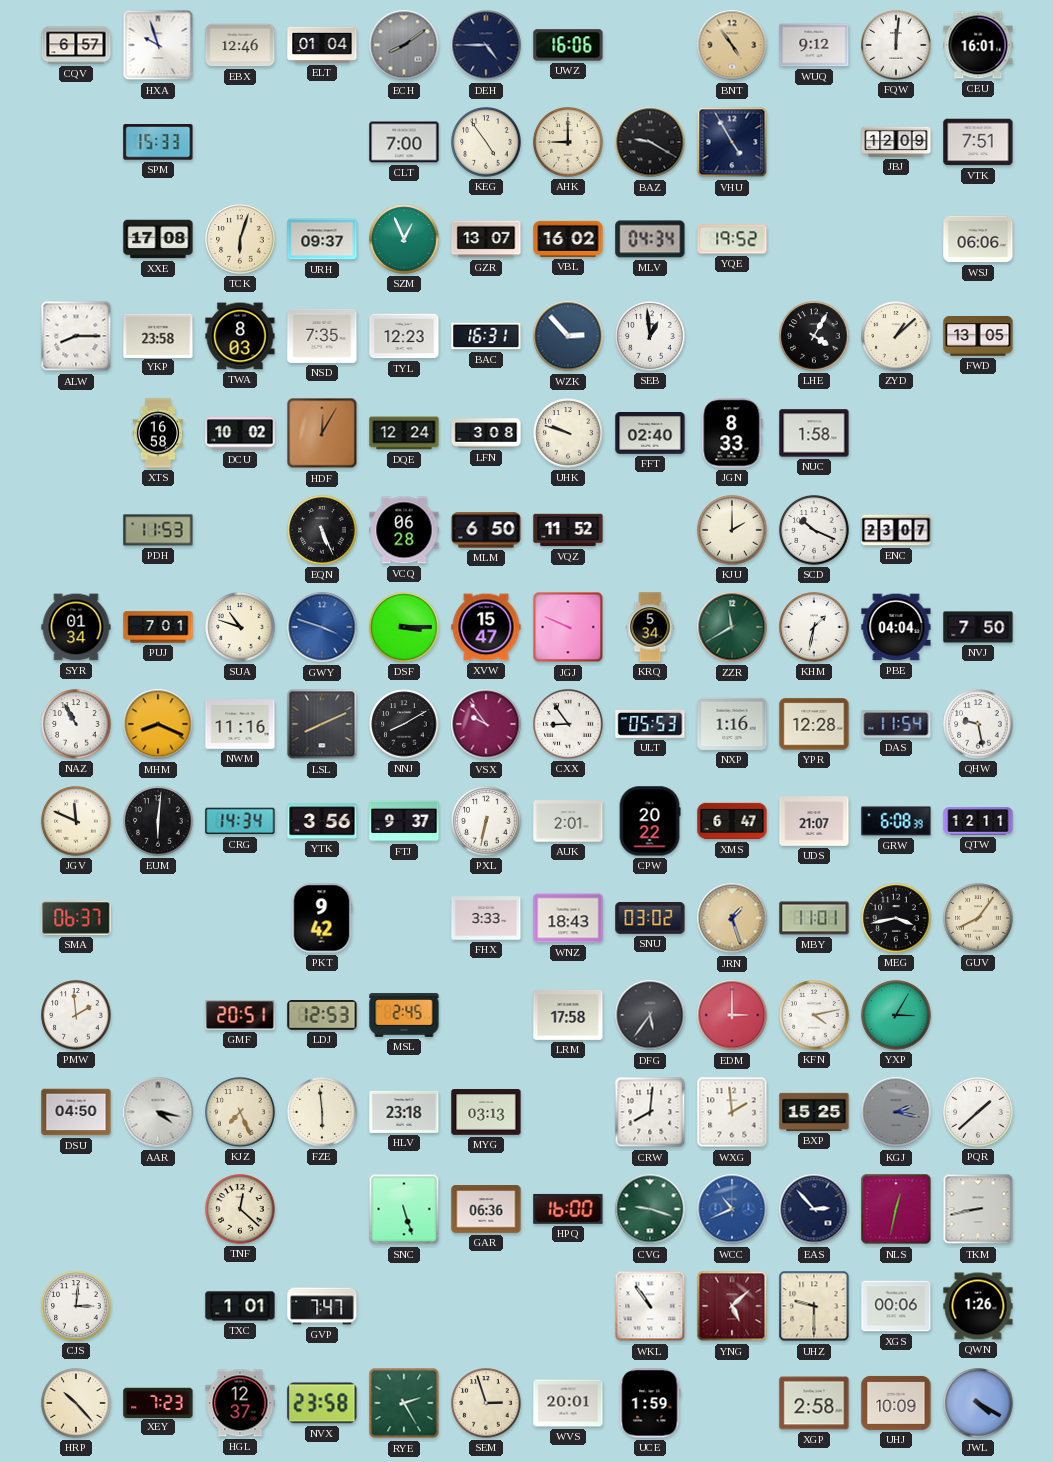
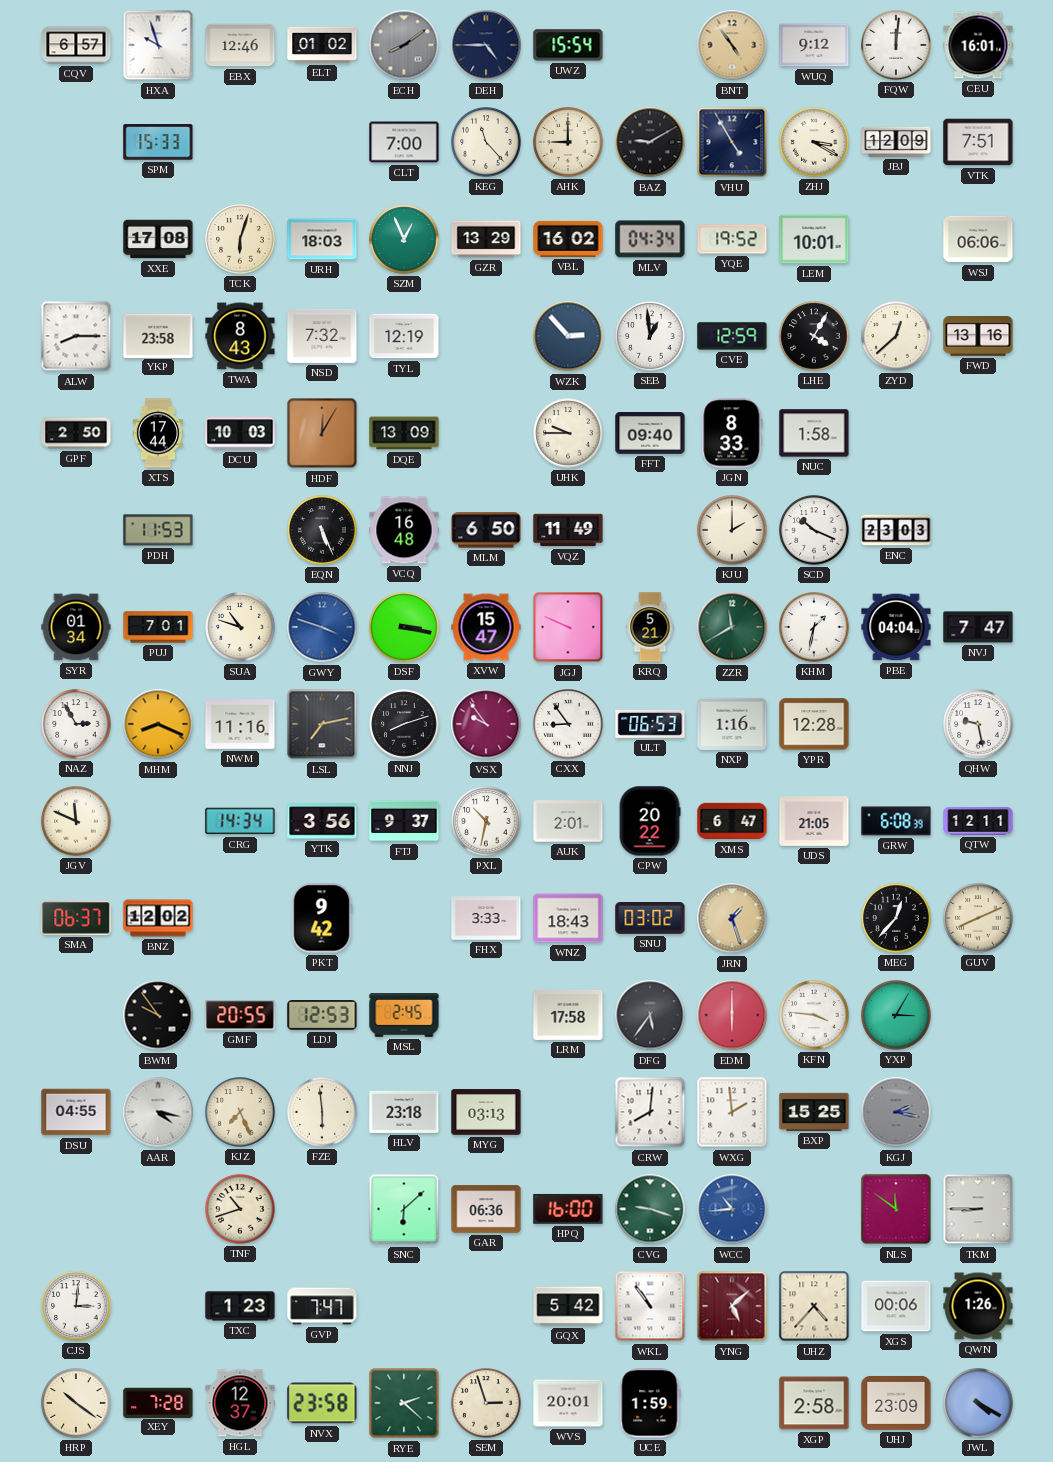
ELT: 01:04 -> 01:02 (322, 45)
UWZ: 16:06 -> 15:54 (568, 45)
KEG: 4:54 -> 11:23 (486, 142)
BAZ: 9:20 -> 9:10 (650, 142)
ZHJ: none -> 3:20 (814, 142)
URH: 09:37 -> 18:03 (322, 239)
GZR: 13:07 -> 13:29 (486, 239)
LEM: none -> 10:01 (814, 239)
TWA: 8:03 -> 8:43 (240, 336)
NSD: 7:35 -> 7:32 (322, 336)
TYL: 12:23 -> 12:19 (404, 336)
BAC: 16:31 -> none (486, 336)
CVE: none -> 12:59 (732, 336)
ZYD: 1:08 -> 12:38 (896, 336)
FWD: 13:05 -> 13:16 (978, 337)
GPF: none -> 2:50 (76, 433)
XTS: 16:58 -> 17:44 (158, 433)
DCU: 10:02 -> 10:03 (240, 433)
DQE: 12:24 -> 13:09 (404, 433)
LFN: 3:08 -> none (486, 433)
UHK: 9:48 -> 9:45 (568, 433)
FFT: 02:40 -> 09:40 (650, 434)
VCQ: 06:28 -> 16:48 (404, 530)
VQZ: 11:52 -> 11:49 (568, 530)
ENC: 23:07 -> 23:03 (896, 530)
DSF: 3:15 -> 3:17 (404, 627)
KRQ: 5:34 -> 5:21 (650, 627)
NVJ: 7:50 -> 7:47 (978, 627)
NAZ: 10:55 -> 2:55 (76, 724)
LSL: 8:11 -> 7:13 (322, 724)
NNJ: 8:10 -> 8:12 (404, 724)
ULT: 05:53 -> 06:53 (650, 724)
DAS: 11:54 -> none (896, 725)
EUM: 6:01 -> none (158, 821)
PXL: 6:32 -> 10:32 (486, 821)
UDS: 21:07 -> 21:05 (814, 821)
BNZ: none -> 12:02 (158, 918)
MBY: 11:01 -> none (814, 918)
MEG: 3:43 -> 12:37 (896, 918)
GUV: 8:06 -> 8:11 (978, 918)
PMW: 1:59 -> none (76, 1015)
BWM: none -> 9:54 (158, 1015)
GMF: 20:51 -> 20:55 (240, 1015)
EDM: 3:00 -> 6:00 (732, 1015)
KFN: 4:13 -> 3:46 (814, 1015)
DSU: 04:50 -> 04:55 (76, 1112)
PQR: 1:38 -> none (978, 1112)
TNF: 12:22 -> 10:42 (240, 1209)
SNC: 5:27 -> 6:08 (404, 1209)
WCC: 10:41 -> 10:44 (732, 1209)
EAS: 2:53 -> none (814, 1209)
NLS: 12:32 -> 11:51 (896, 1209)
TKM: 8:43 -> 8:45 (978, 1209)
TXC: 1:01 -> 1:23 (240, 1306)
GQX: none -> 5:42 (568, 1306)
UHZ: 9:30 -> 4:37 (814, 1306)
HRP: 10:23 -> 10:21 (76, 1403)
XEY: 7:23 -> 7:28 (158, 1402)
RYE: 2:25 -> 2:22 (404, 1403)
UHJ: 10:09 -> 23:09 (896, 1403)
